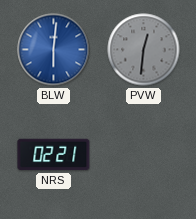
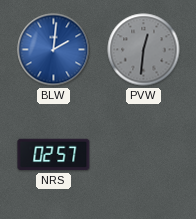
BLW: 6:01 -> 2:01 (54, 50)
NRS: 02:21 -> 02:57 (54, 155)
